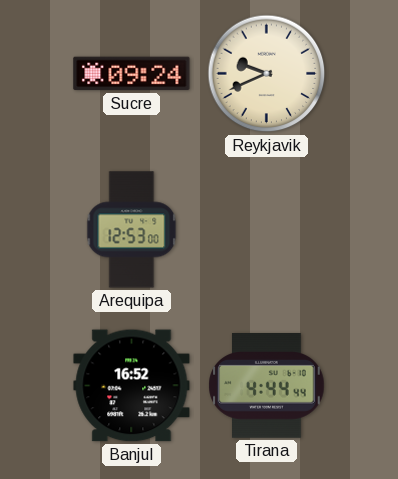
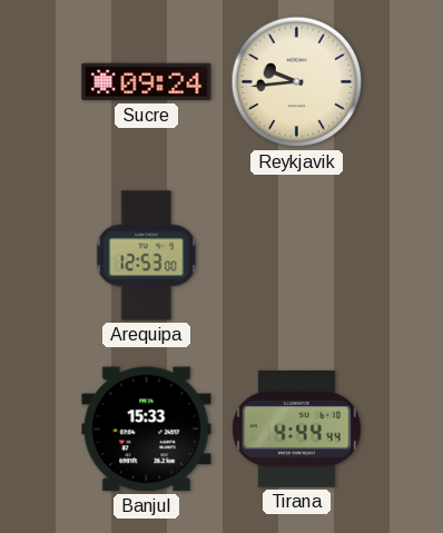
Reykjavik: 9:41 -> 9:44 (297, 82)
Banjul: 16:52 -> 15:33 (147, 430)
